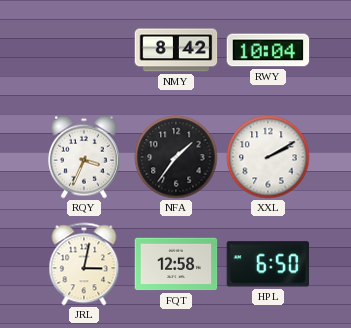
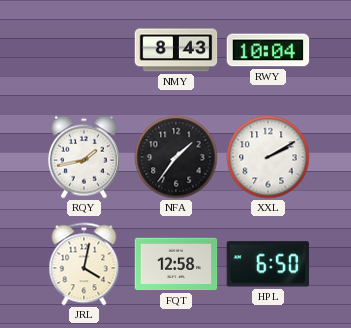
NMY: 8:42 -> 8:43 (176, 50)
RQY: 3:34 -> 1:43 (84, 157)
JRL: 3:02 -> 4:02 (84, 264)
